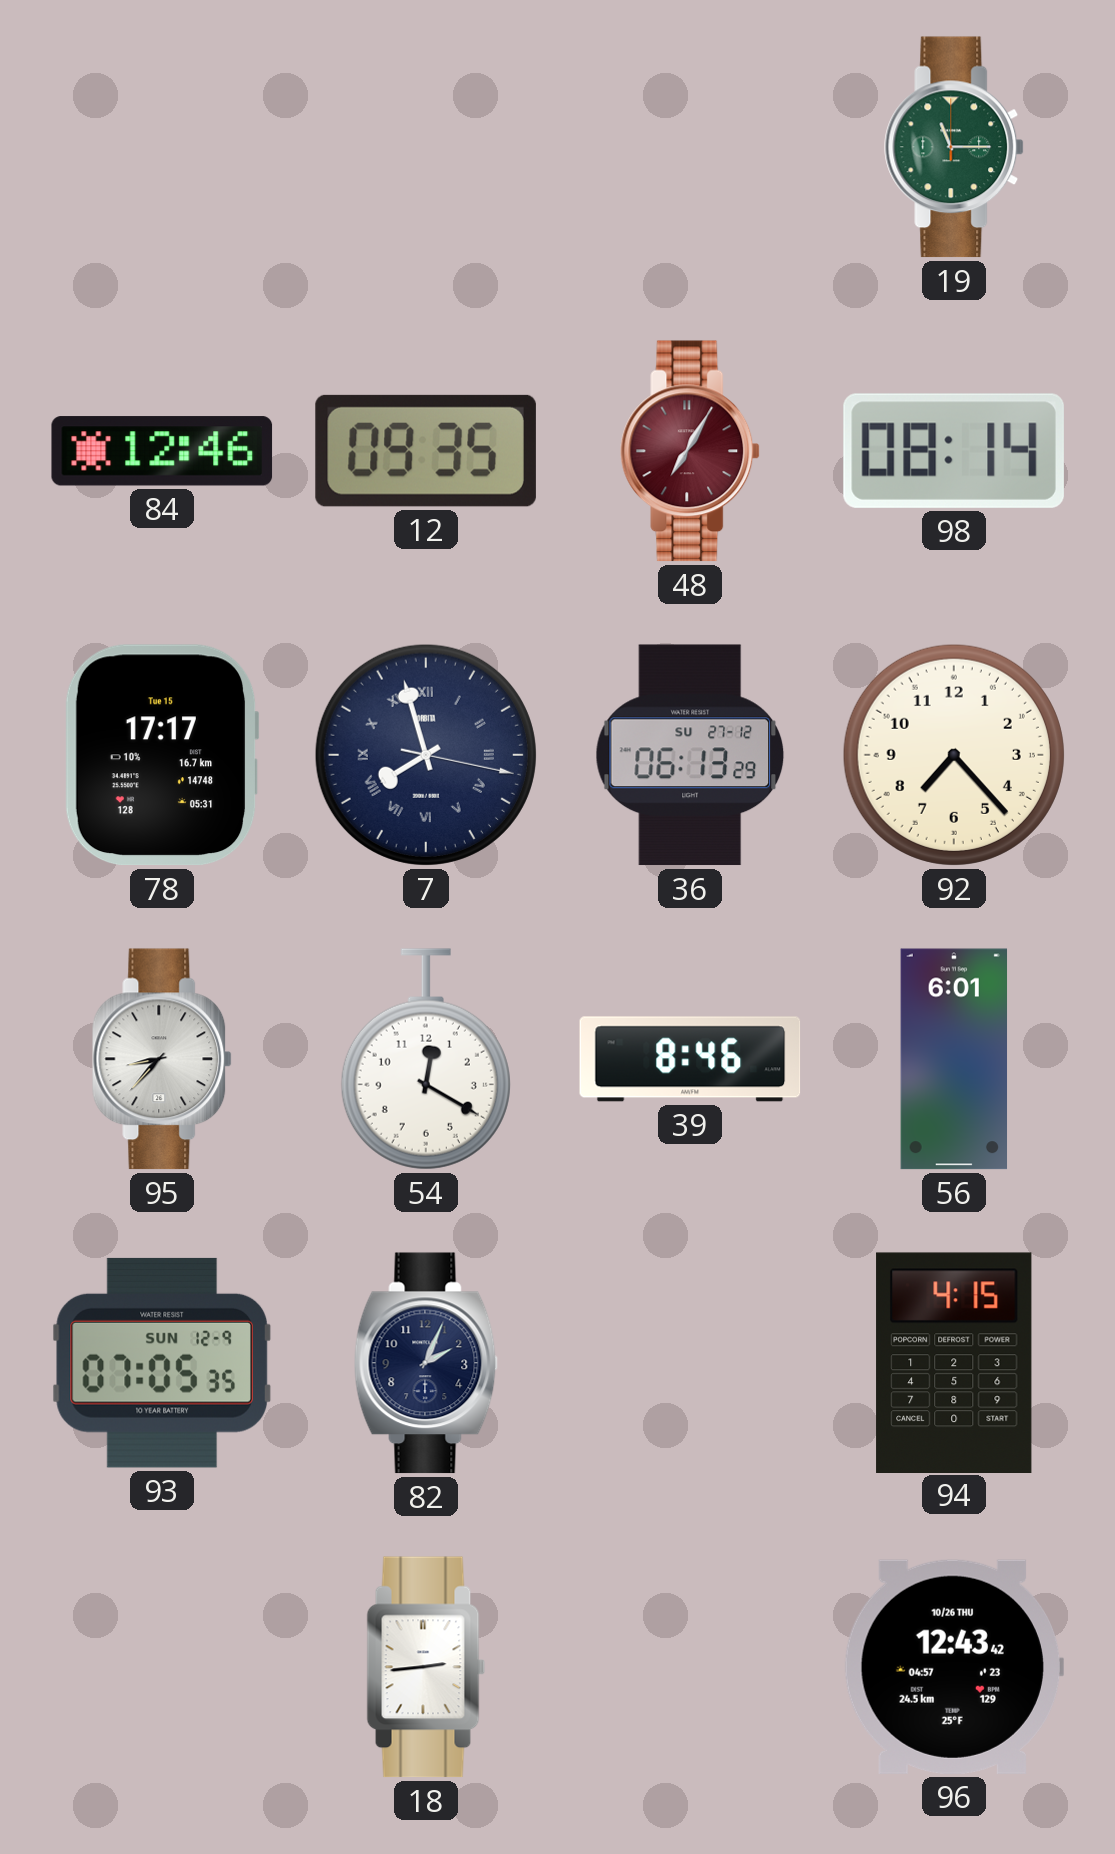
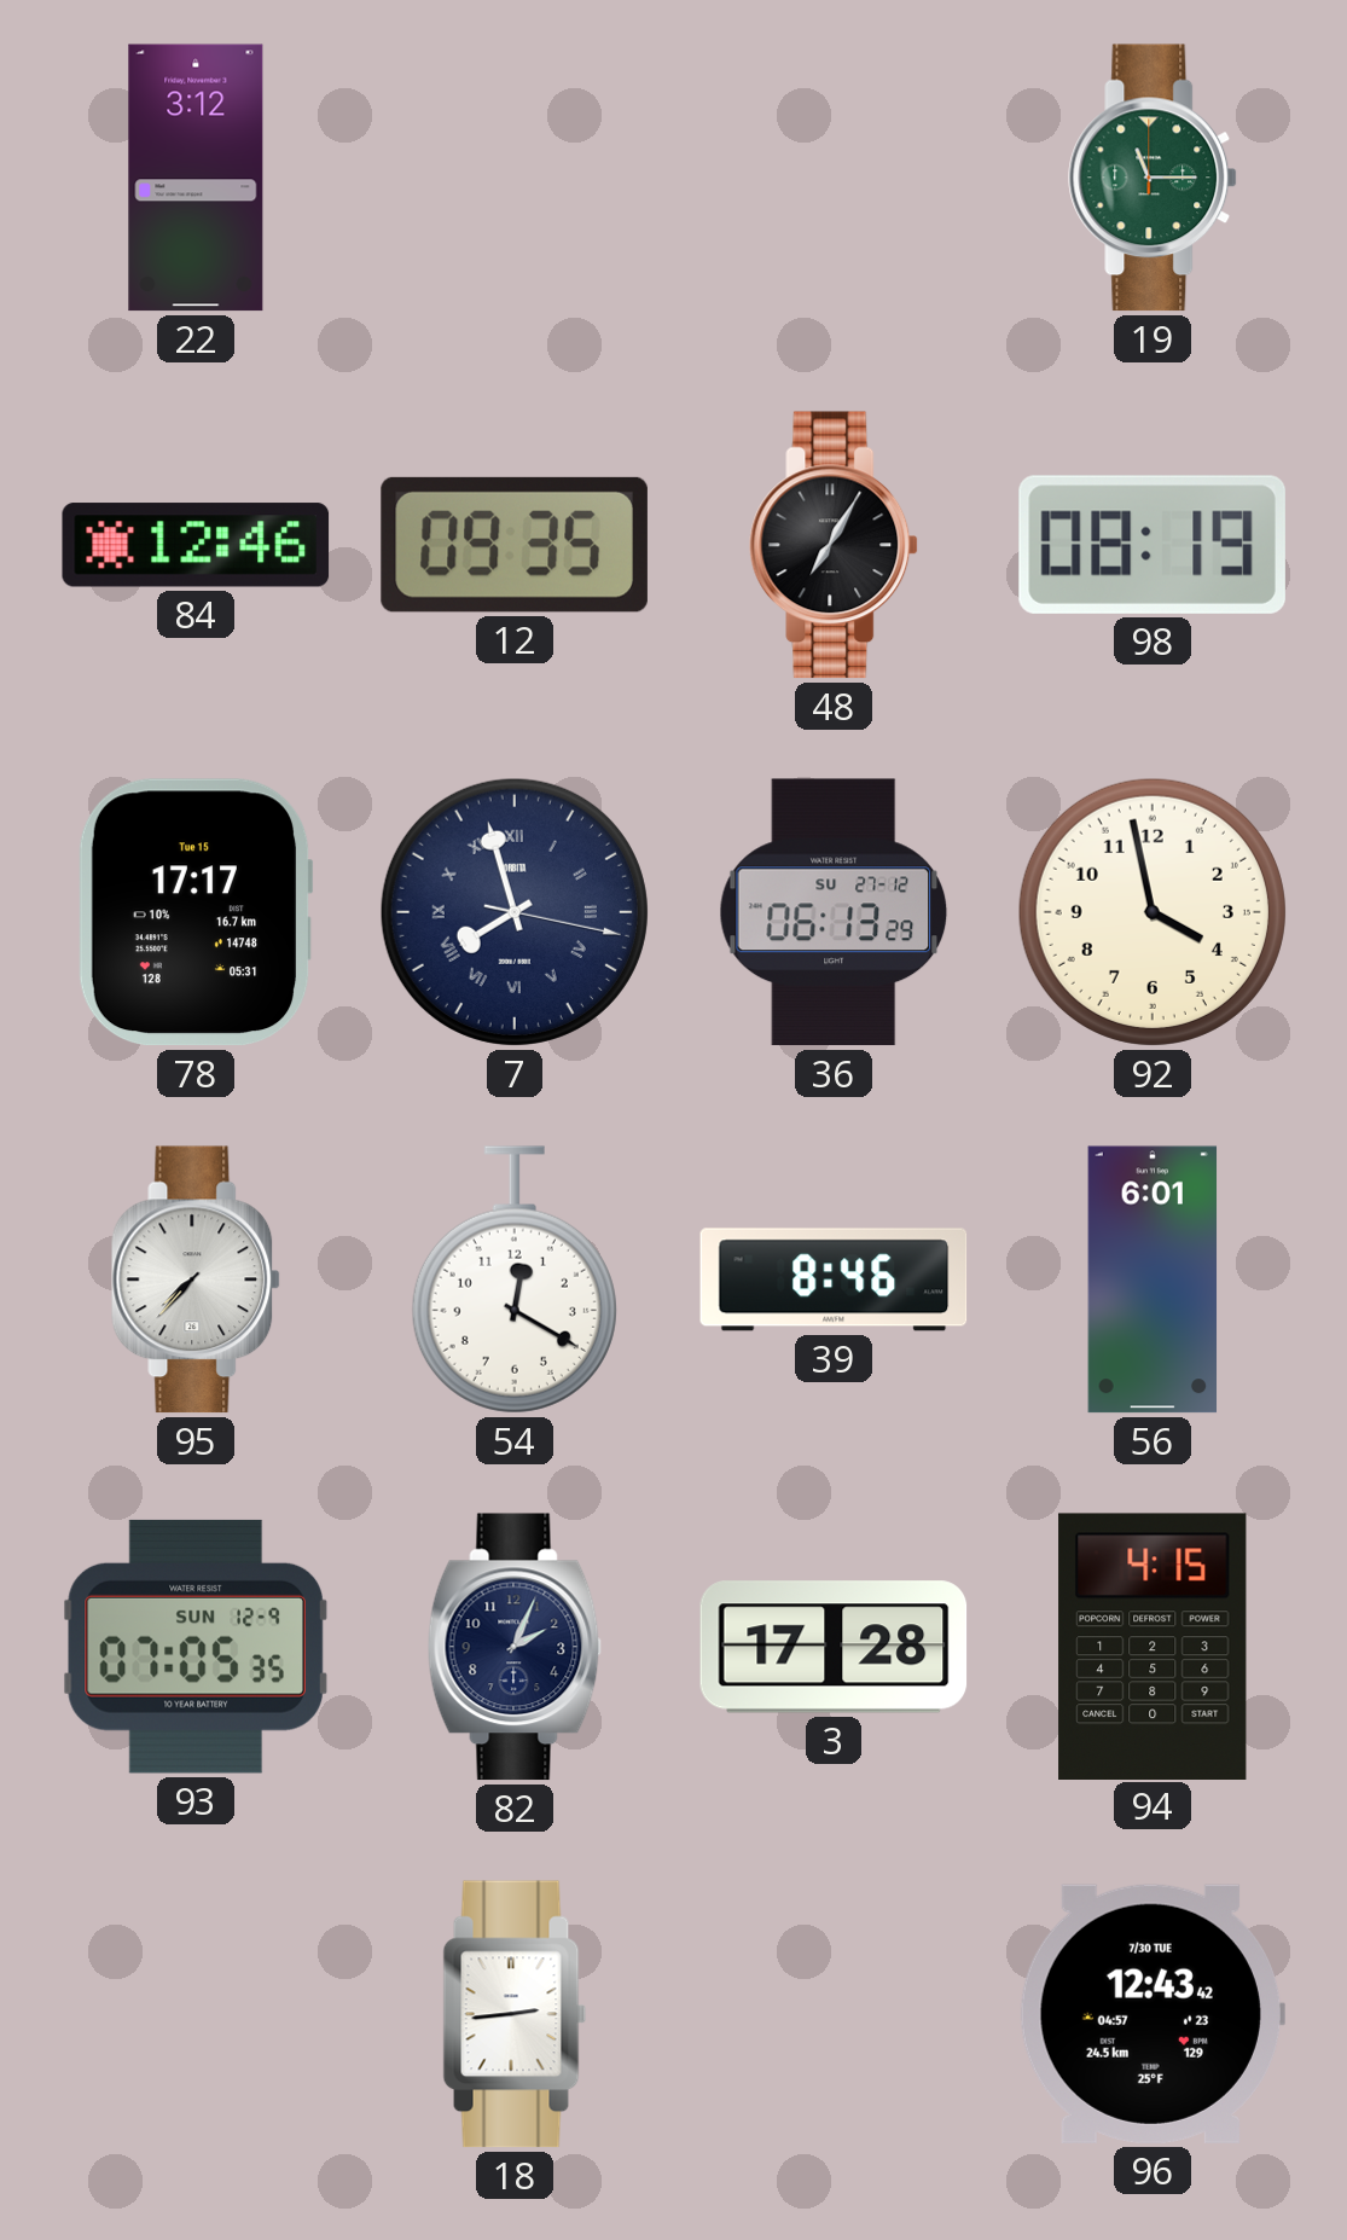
22: none -> 3:12 (196, 178)
48 dial: burgundy -> black (835, 545)
98: 08:14 -> 08:19 (1153, 545)
92: 7:23 -> 3:58 (1153, 912)
95: 8:37 -> 7:37 (197, 1279)
3: none -> 17:28 (834, 1647)
96 date: 10/26 THU -> 7/30 TUE (1151, 2014)
